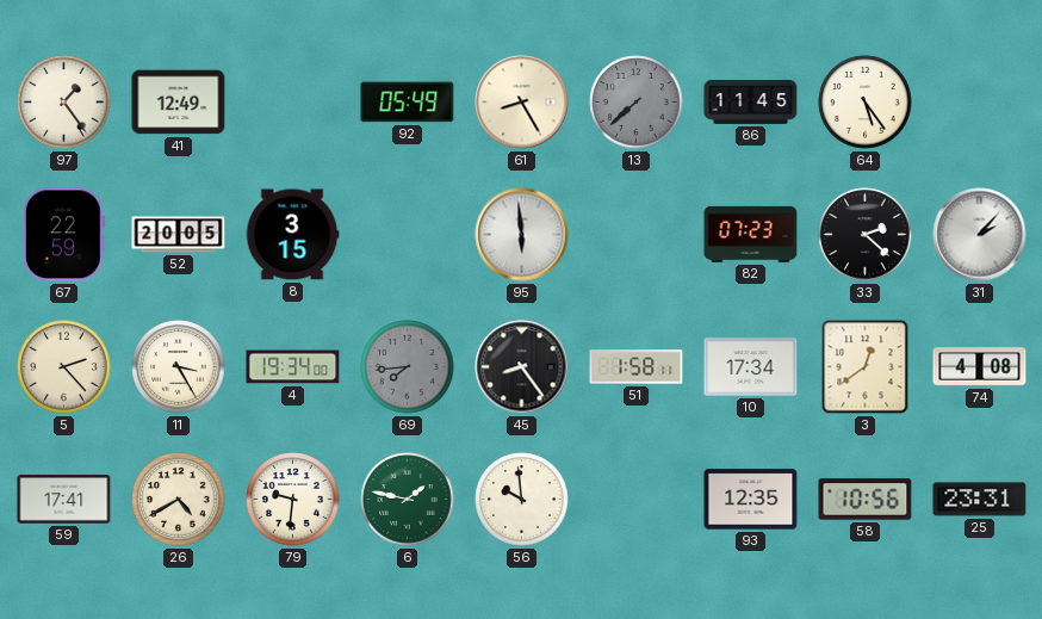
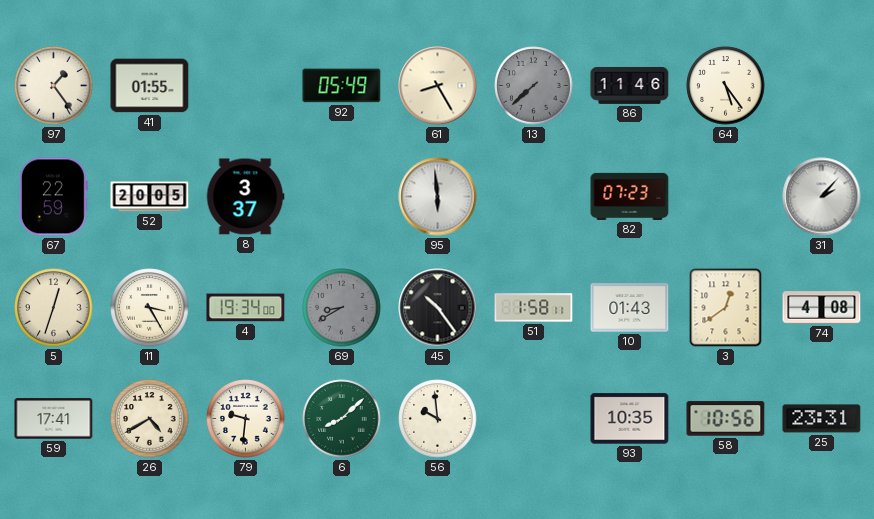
41: 12:49 -> 01:55 (150, 86)
86: 11:45 -> 11:46 (630, 85)
8: 3:15 -> 3:37 (245, 197)
33: 2:22 -> none (866, 235)
5: 2:23 -> 12:33 (54, 308)
69: 7:44 -> 8:40 (342, 308)
45: 8:24 -> 10:24 (438, 308)
10: 17:34 -> 01:43 (630, 308)
6: 1:47 -> 8:08 (342, 419)
93: 12:35 -> 10:35 (630, 419)
